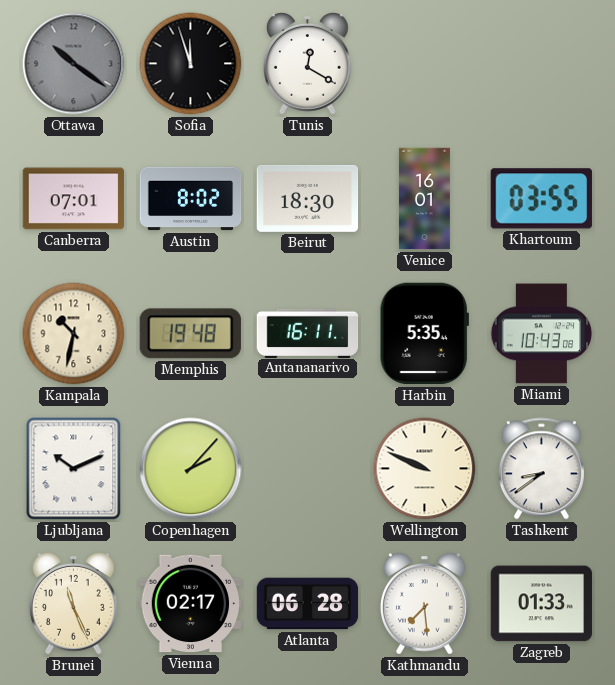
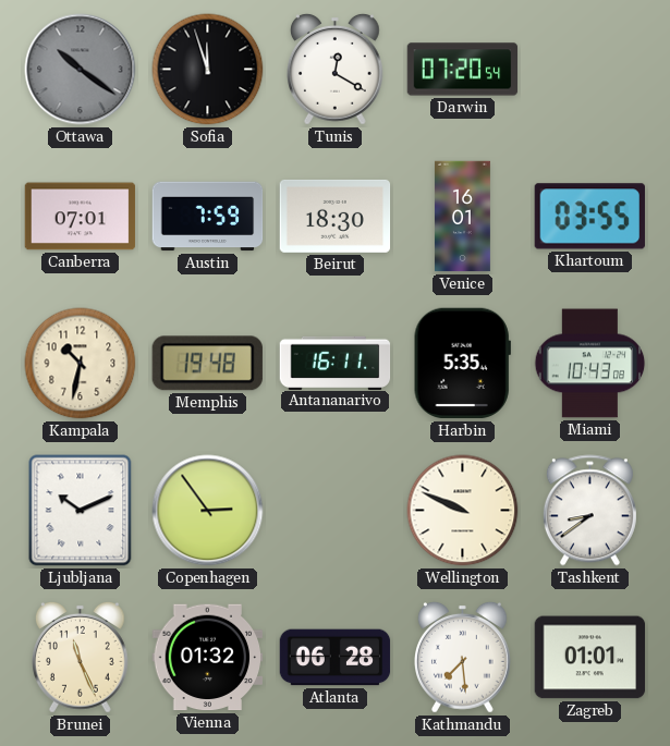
Darwin: none -> 07:20 (463, 70)
Austin: 8:02 -> 7:59 (208, 217)
Copenhagen: 2:07 -> 2:54 (208, 511)
Vienna: 02:17 -> 01:32 (208, 658)
Zagreb: 01:33 -> 01:01 (590, 658)
